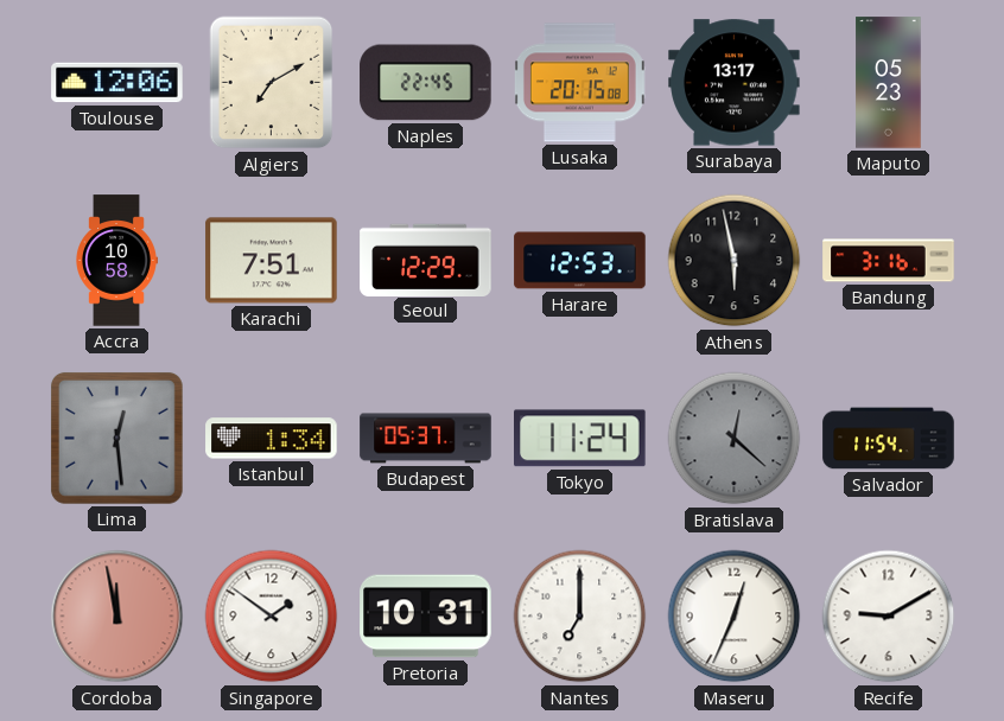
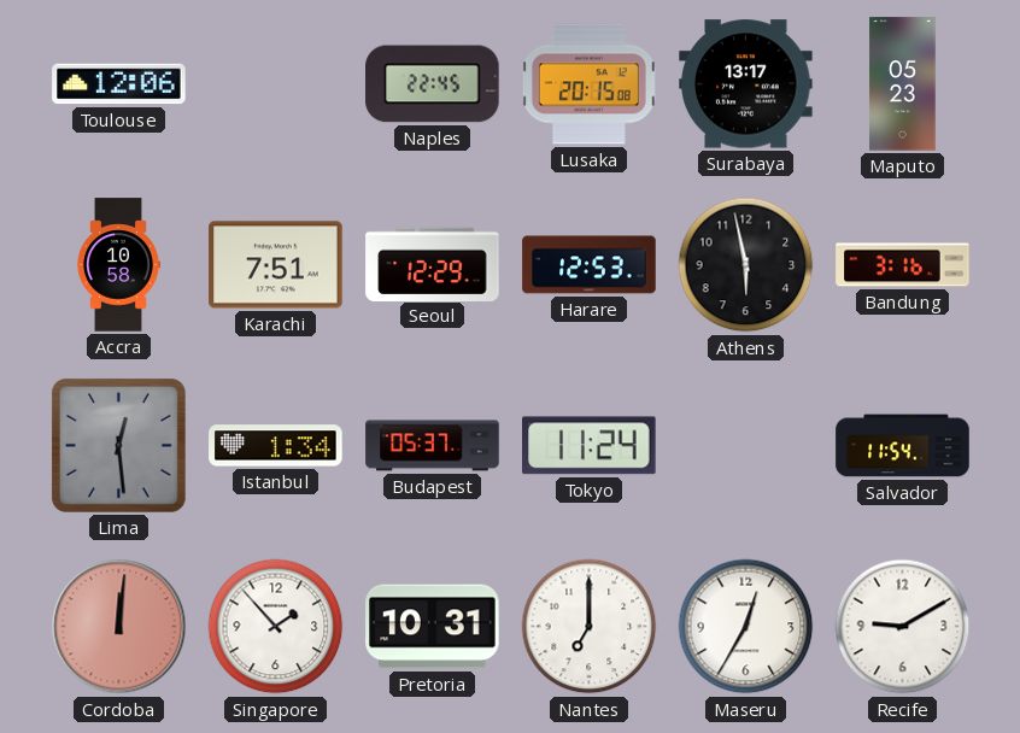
Algiers: 7:10 -> none (272, 83)
Bratislava: 12:22 -> none (735, 439)
Cordoba: 11:58 -> 12:01 (119, 627)
Singapore: 1:51 -> 1:53 (276, 627)
Maseru: 12:34 -> 12:35 (746, 627)
